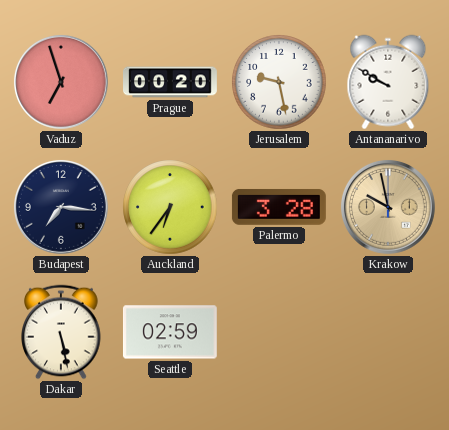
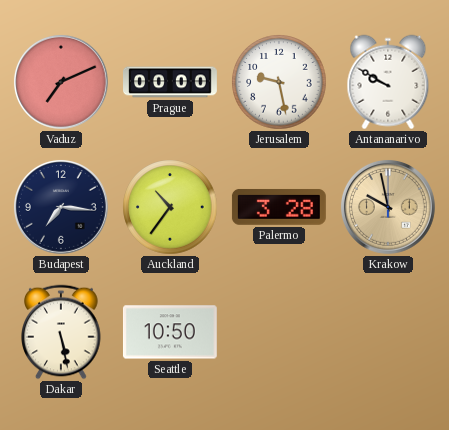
Vaduz: 6:57 -> 7:11 (61, 83)
Prague: 00:20 -> 00:00 (171, 82)
Auckland: 6:36 -> 10:36 (170, 207)
Seattle: 02:59 -> 10:50 (170, 332)
